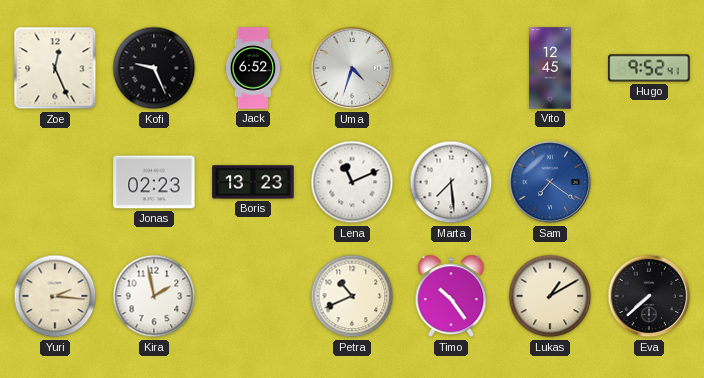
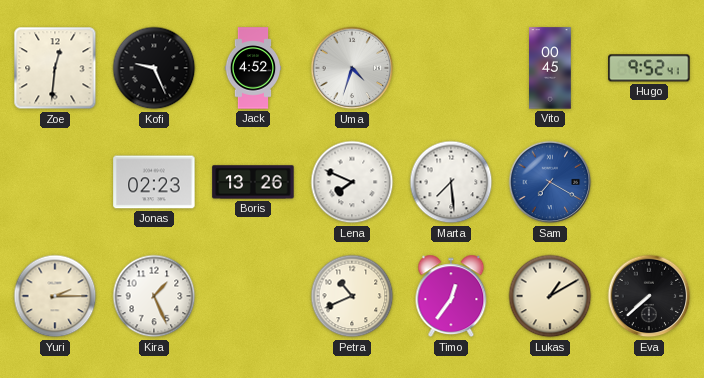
Zoe: 12:26 -> 12:31 (55, 68)
Jack: 6:52 -> 4:52 (253, 68)
Vito: 12:45 -> 00:45 (550, 68)
Boris: 13:23 -> 13:26 (253, 182)
Lena: 11:11 -> 7:49 (352, 182)
Sam: 7:21 -> 7:20 (550, 182)
Yuri: 2:16 -> 2:15 (55, 296)
Kira: 1:58 -> 1:26 (154, 296)
Timo: 10:24 -> 12:36 (451, 296)
